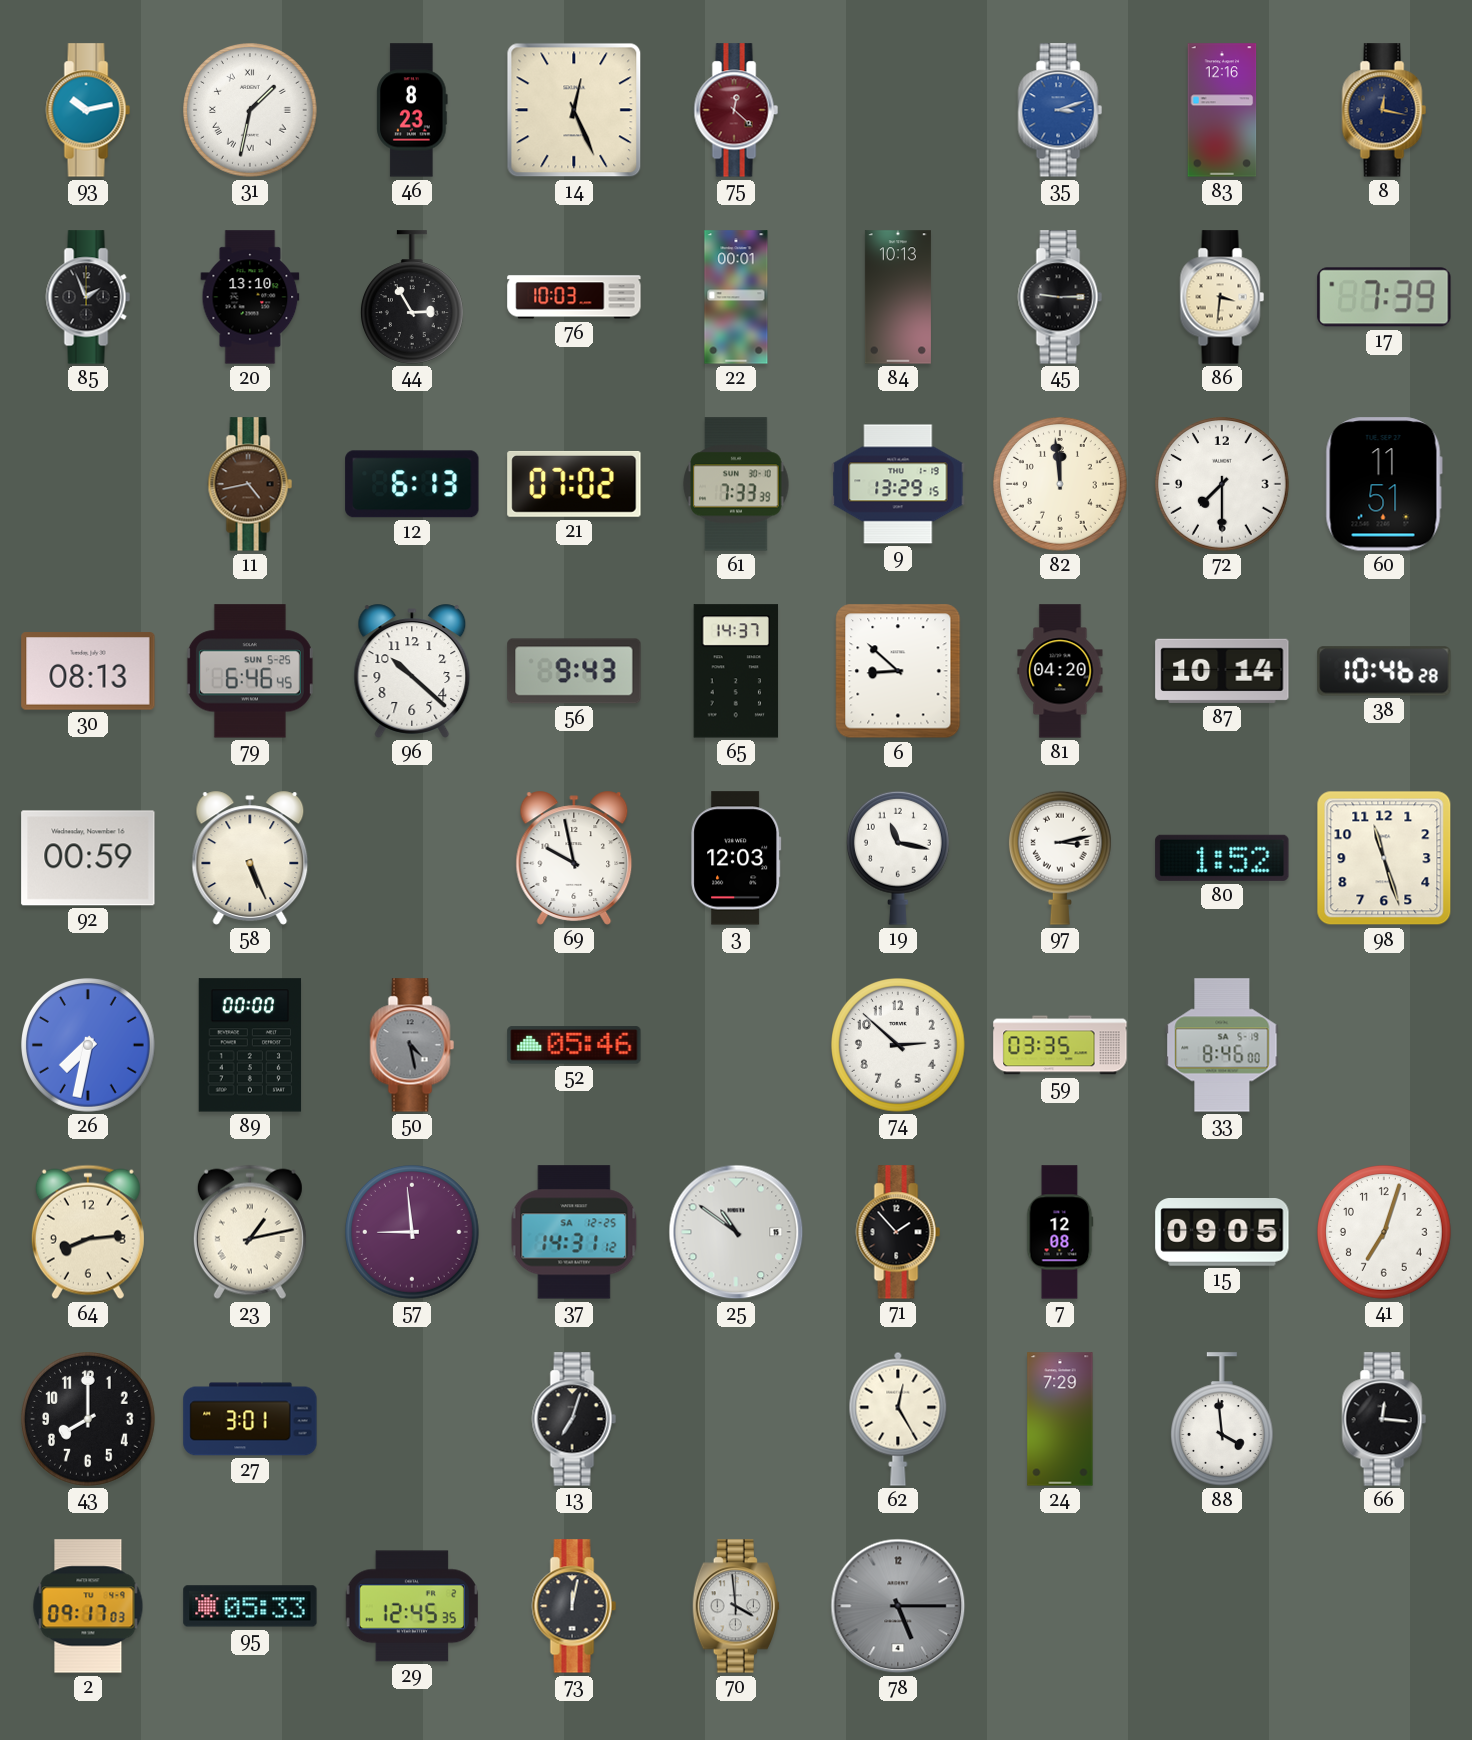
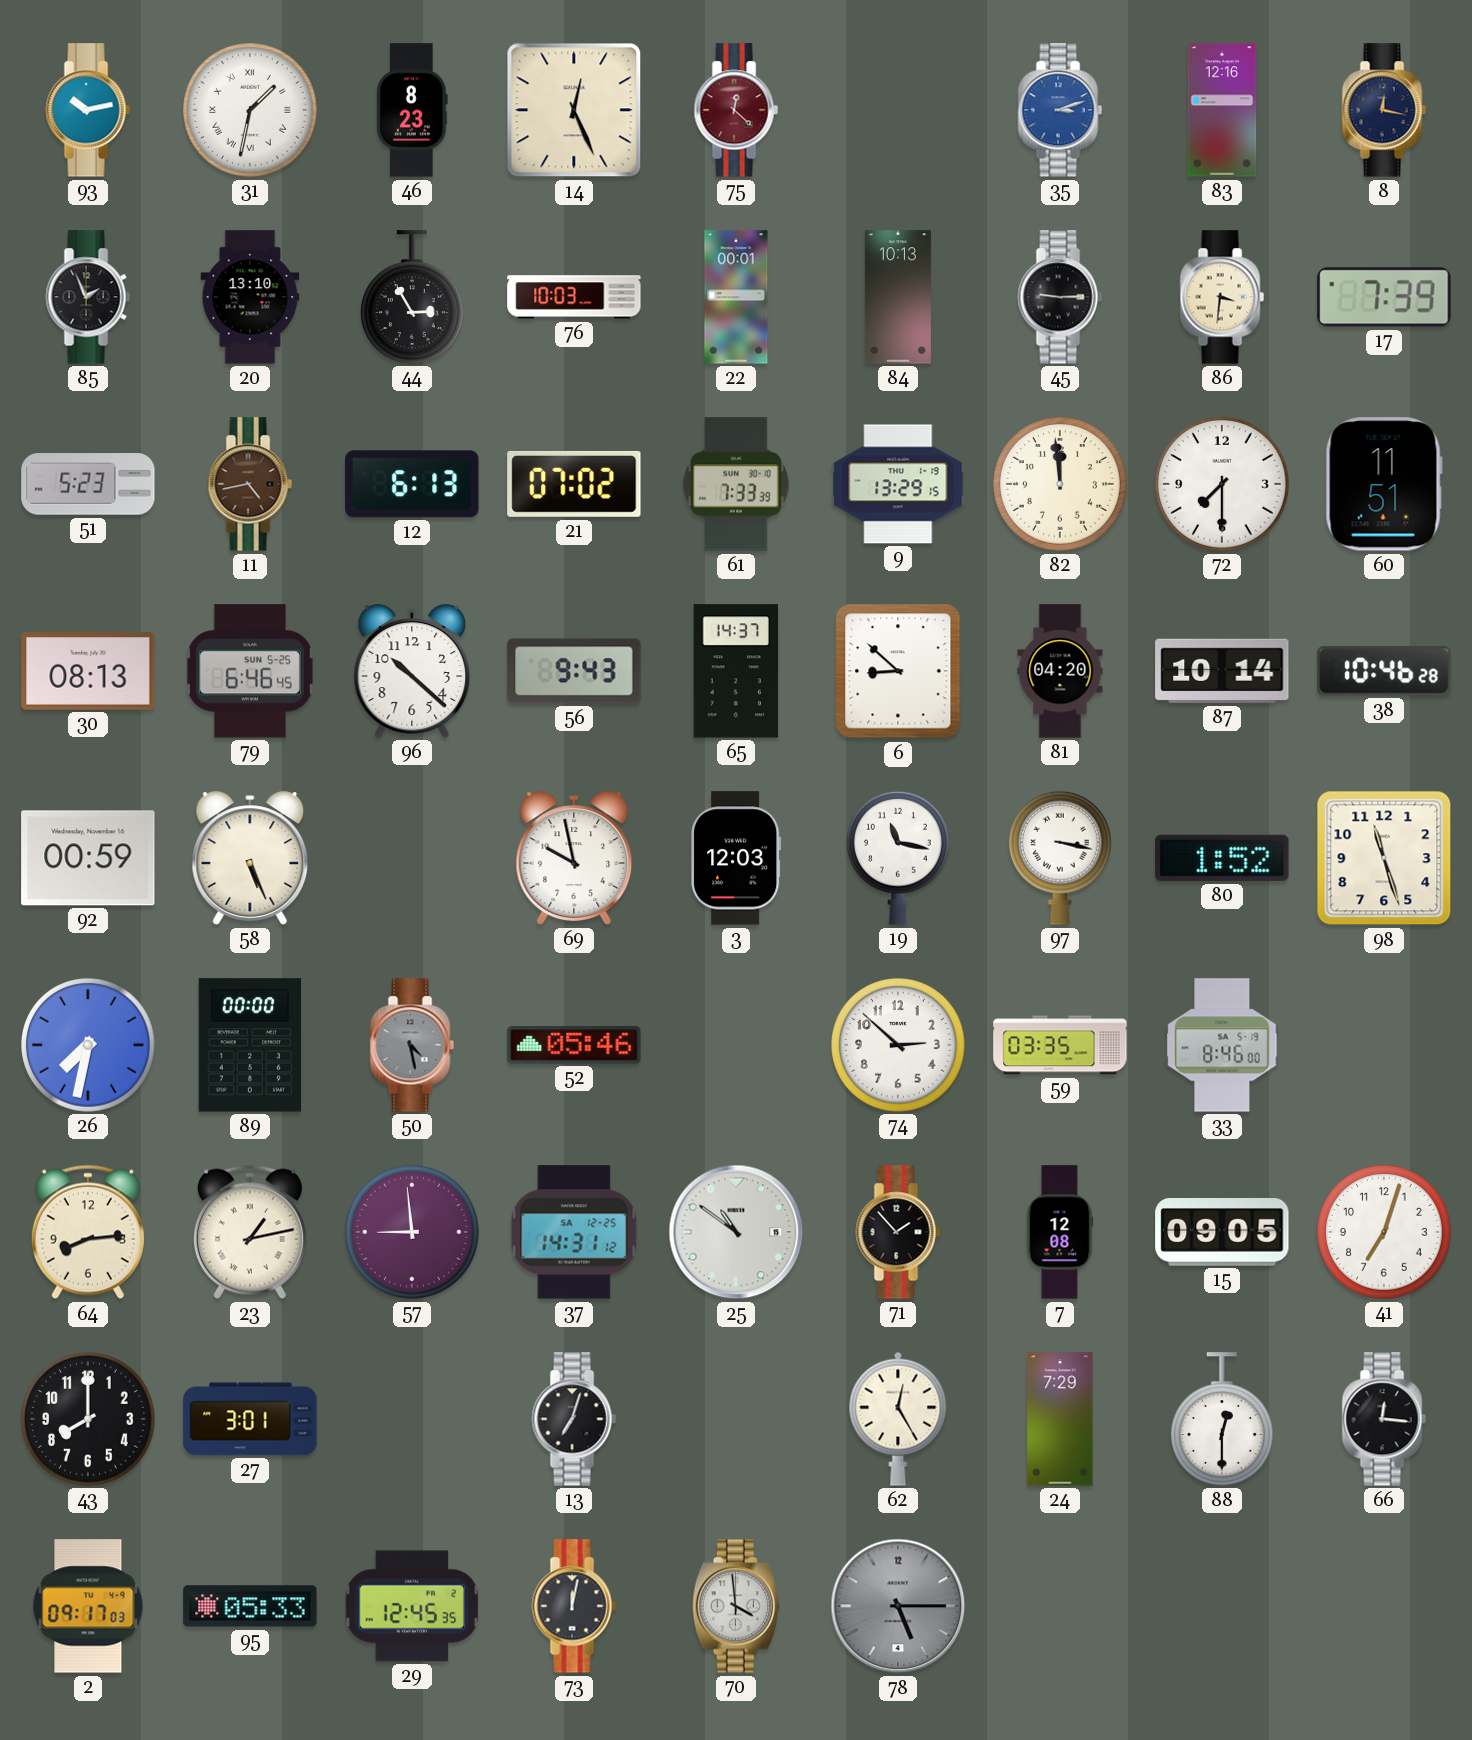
51: none -> 5:23 (88, 484)
97: 3:13 -> 3:17 (1060, 858)
88: 3:59 -> 12:30 (1222, 1419)
